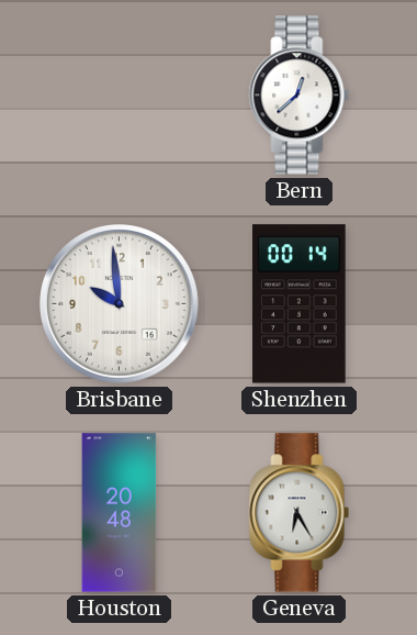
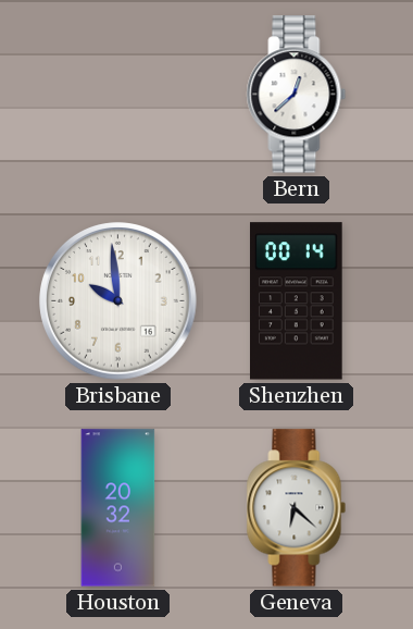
Houston: 20:48 -> 20:32 (118, 508)
Geneva: 6:25 -> 6:22 (297, 508)
